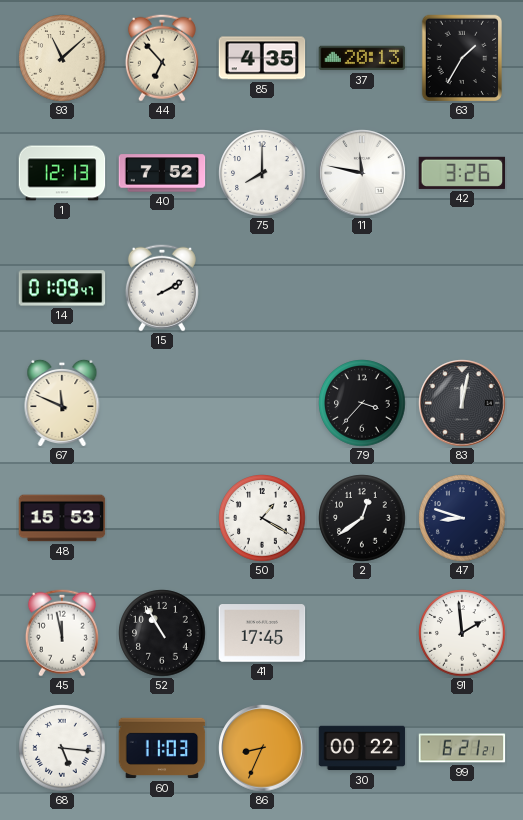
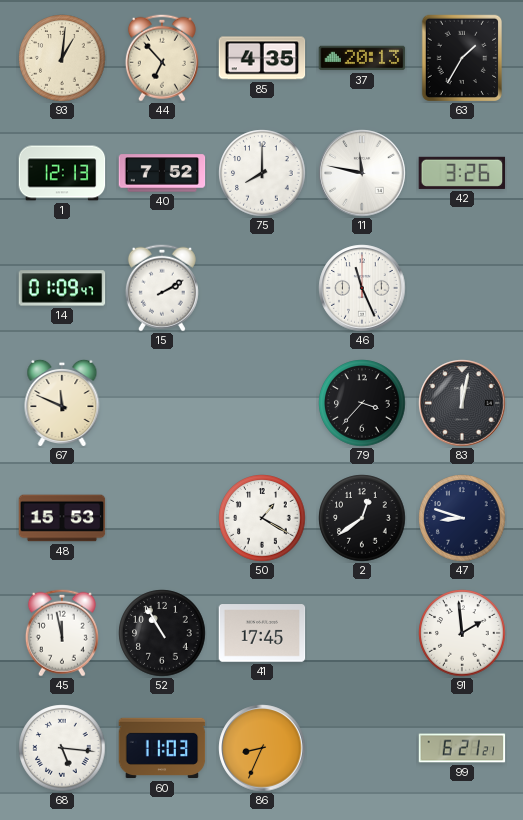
93: 11:08 -> 1:01 (62, 58)
46: none -> 11:26 (362, 288)
30: 00:22 -> none (362, 748)
